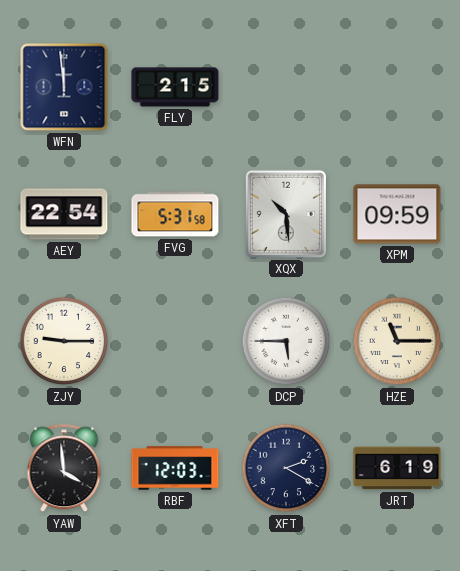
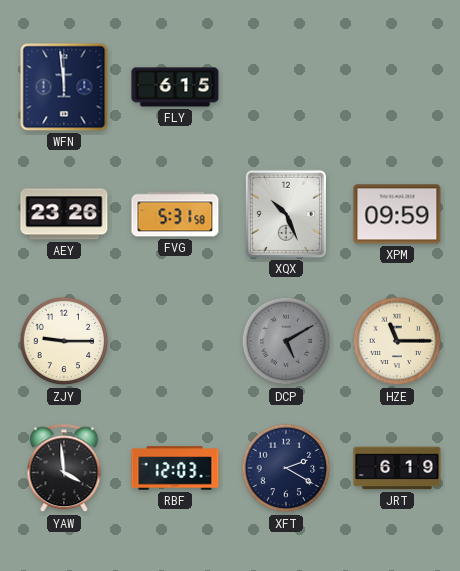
FLY: 2:15 -> 6:15 (175, 87)
AEY: 22:54 -> 23:26 (64, 214)
XQX: 10:29 -> 10:26 (286, 214)
DCP: 5:45 -> 5:10 (286, 341)
DCP dial: white -> grey (286, 341)
